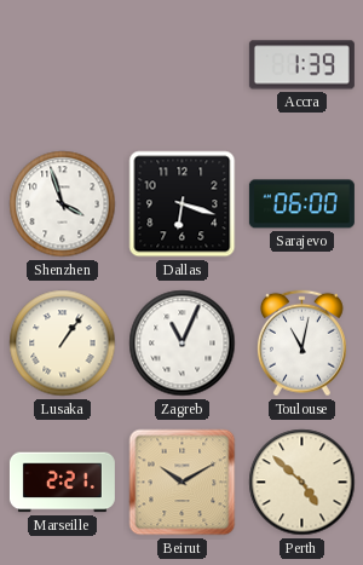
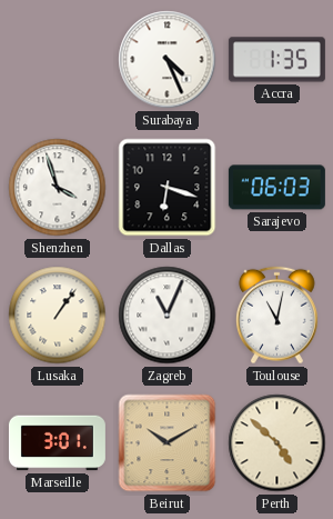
Surabaya: none -> 4:26 (168, 60)
Accra: 1:39 -> 1:35 (276, 60)
Sarajevo: 06:00 -> 06:03 (276, 188)
Marseille: 2:21 -> 3:01 (57, 443)
